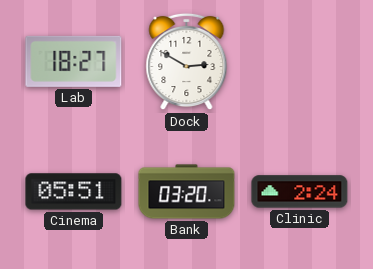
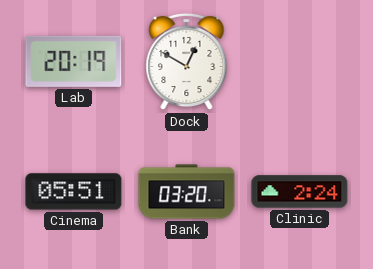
Lab: 18:27 -> 20:19 (74, 61)
Dock: 2:50 -> 12:50 (187, 62)
